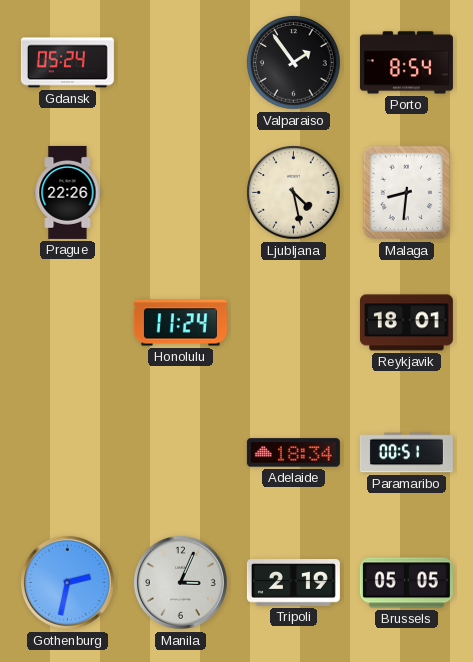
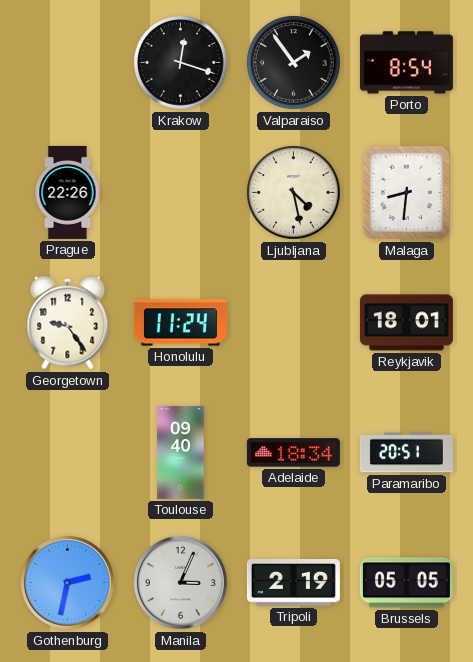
Gdansk: 05:24 -> none (67, 63)
Krakow: none -> 12:18 (181, 63)
Georgetown: none -> 9:24 (68, 323)
Toulouse: none -> 09:40 (181, 452)
Paramaribo: 00:51 -> 20:51 (406, 453)
